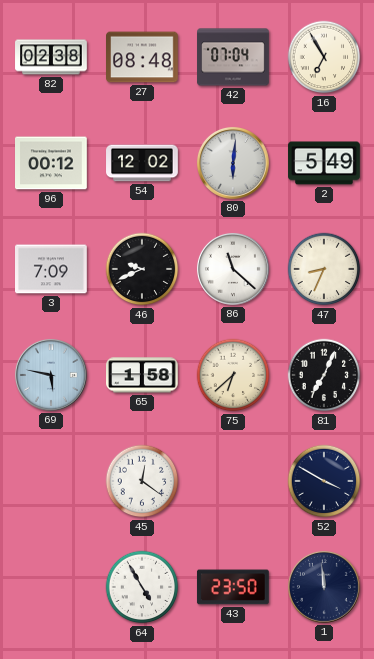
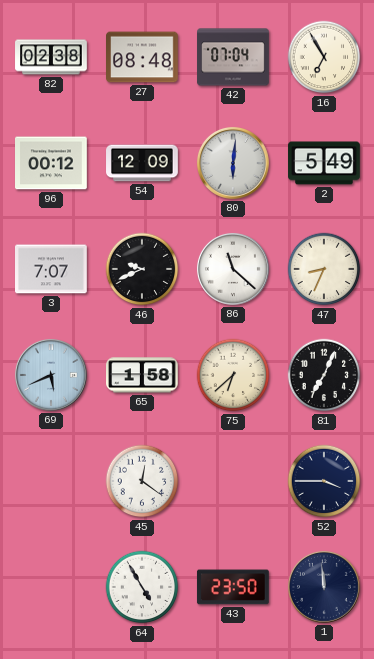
54: 12:02 -> 12:09 (142, 163)
3: 7:09 -> 7:07 (52, 269)
69: 5:47 -> 5:41 (51, 375)
52: 3:50 -> 3:45 (324, 481)
